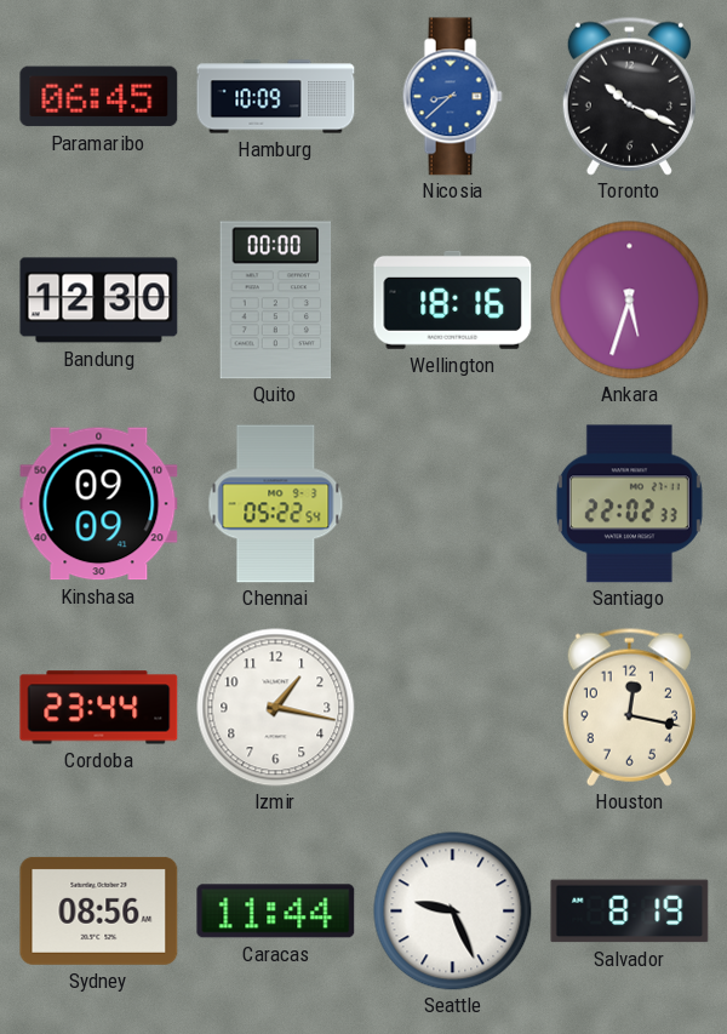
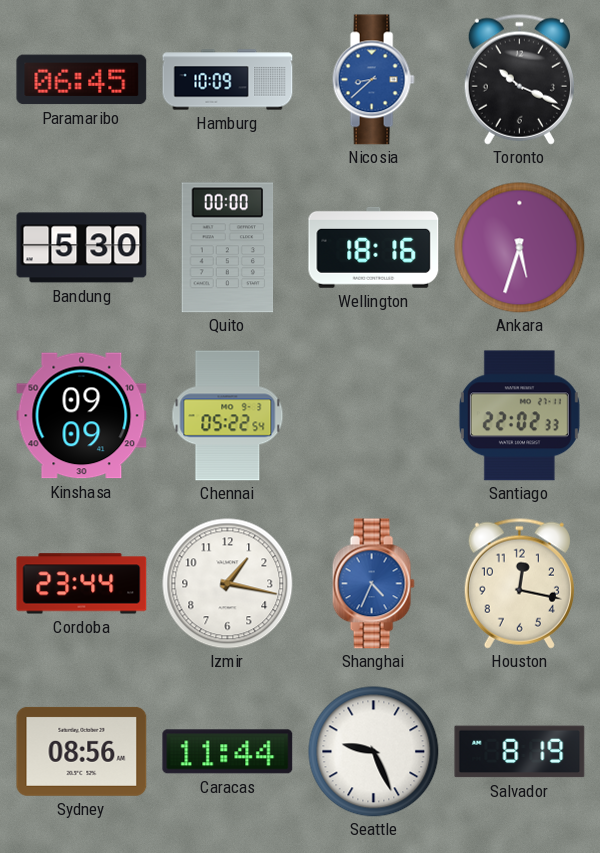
Bandung: 12:30 -> 5:30 (82, 248)
Shanghai: none -> 4:34 (373, 584)
